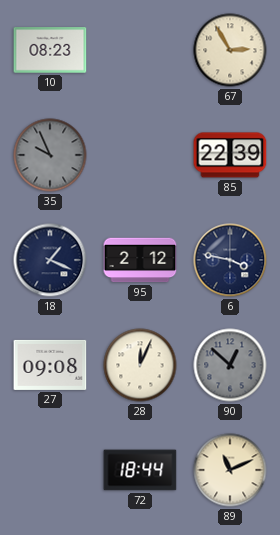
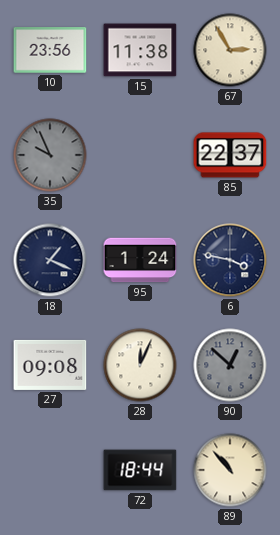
10: 08:23 -> 23:56 (50, 50)
15: none -> 11:38 (140, 50)
85: 22:39 -> 22:37 (230, 155)
95: 2:12 -> 1:24 (140, 260)
89: 11:11 -> 10:53 (230, 470)
